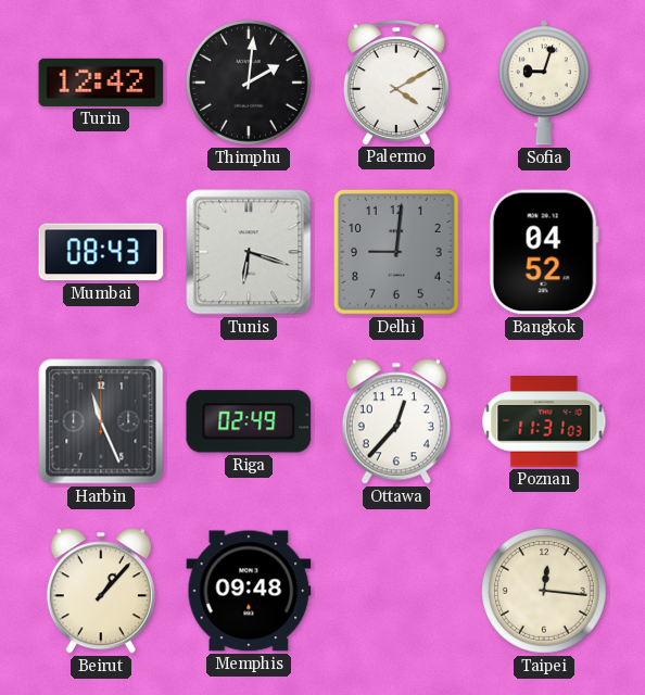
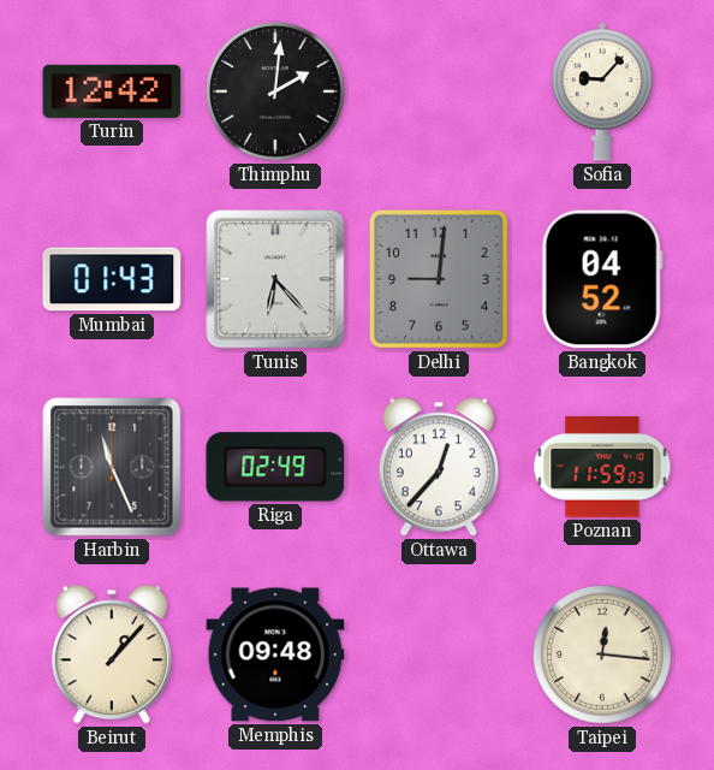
Palermo: 4:10 -> none (396, 83)
Sofia: 9:03 -> 9:07 (602, 91)
Mumbai: 08:43 -> 01:43 (112, 279)
Tunis: 6:18 -> 6:23 (275, 279)
Poznan: 11:31 -> 11:59 (602, 467)
